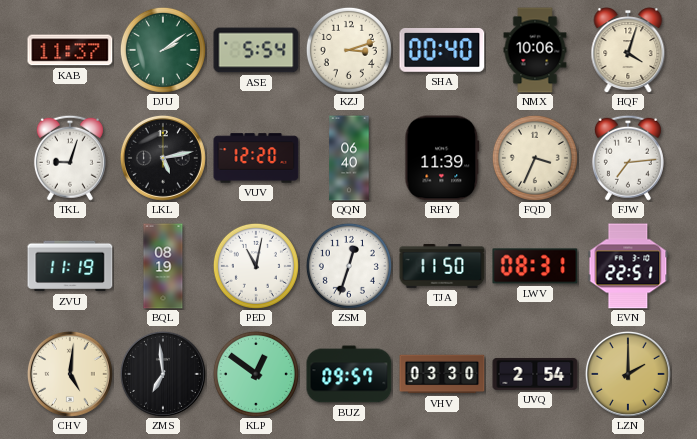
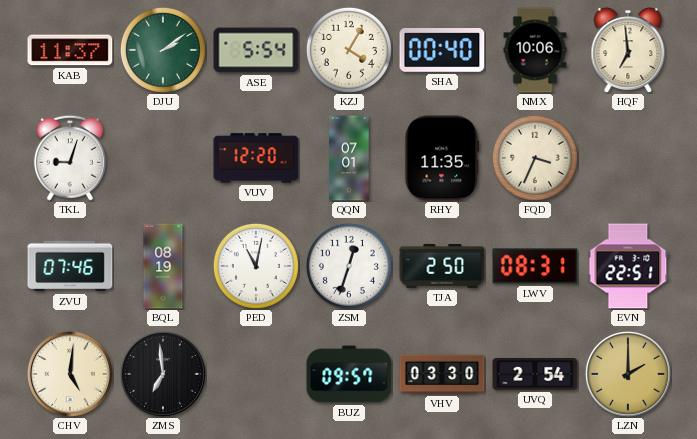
KZJ: 3:12 -> 4:05 (349, 50)
HQF: 4:03 -> 6:59 (628, 50)
LKL: 5:13 -> none (163, 158)
QQN: 06:40 -> 07:01 (349, 158)
RHY: 11:39 -> 11:35 (442, 158)
FJW: 7:14 -> none (628, 158)
ZVU: 11:19 -> 07:46 (70, 266)
TJA: 11:50 -> 2:50 (442, 266)
KLP: 12:51 -> none (256, 374)
